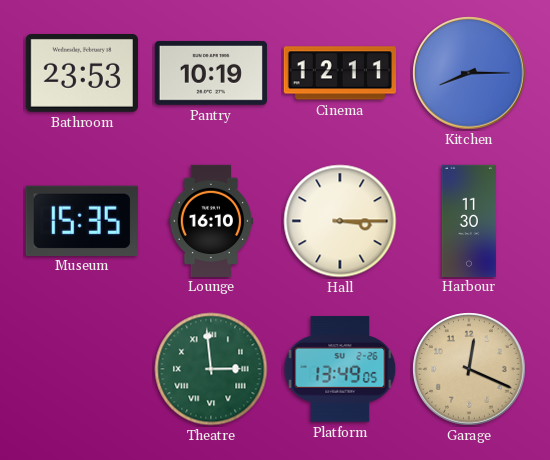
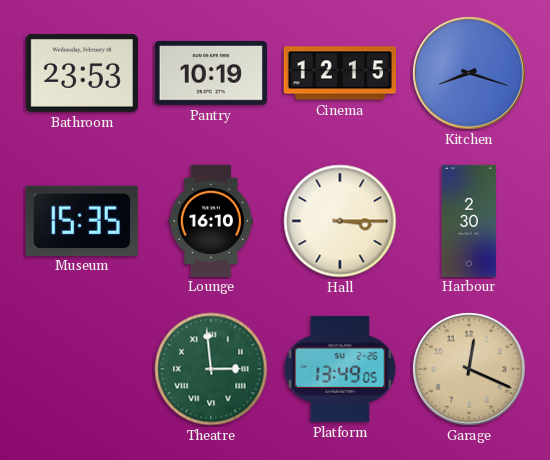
Cinema: 12:11 -> 12:15 (339, 73)
Kitchen: 8:15 -> 8:18 (469, 73)
Harbour: 11:30 -> 2:30 (469, 220)
